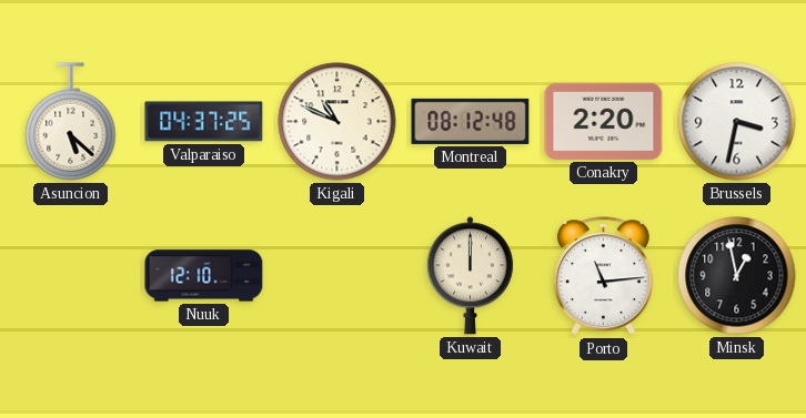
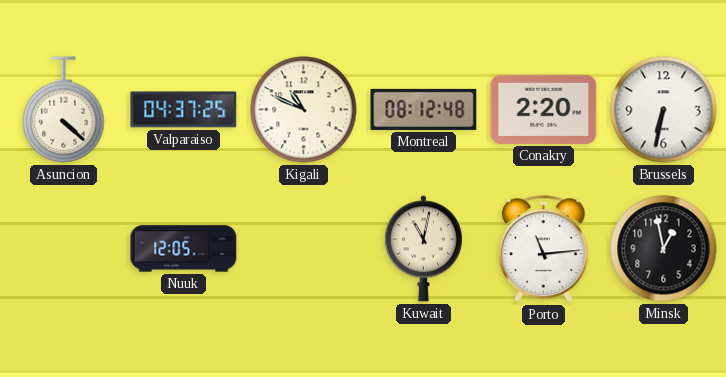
Asuncion: 5:22 -> 4:22 (64, 110)
Brussels: 3:32 -> 6:32 (664, 110)
Nuuk: 12:10 -> 12:05 (184, 249)
Kuwait: 12:00 -> 11:02 (423, 249)
